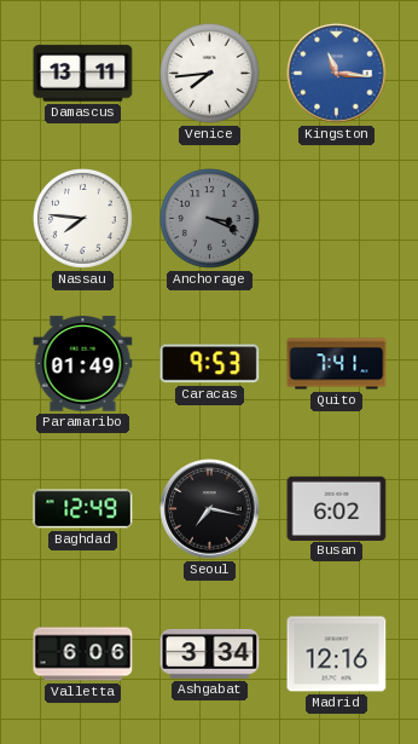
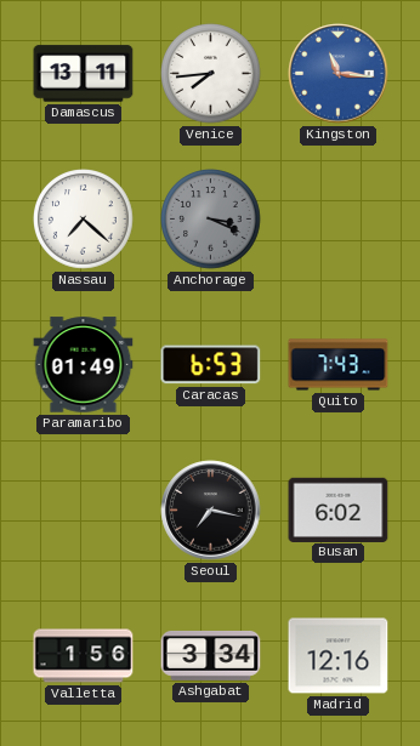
Nassau: 7:46 -> 7:22 (84, 220)
Caracas: 9:53 -> 6:53 (211, 365)
Quito: 7:41 -> 7:43 (339, 365)
Baghdad: 12:49 -> none (83, 509)
Valletta: 6:06 -> 1:56 (84, 656)
